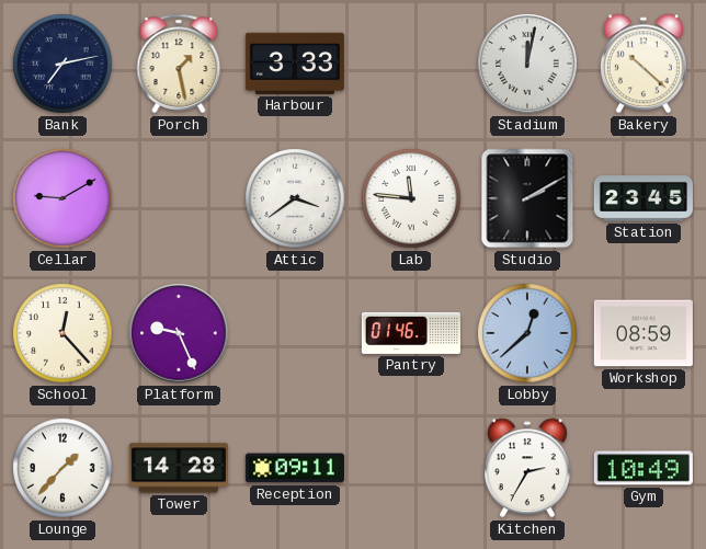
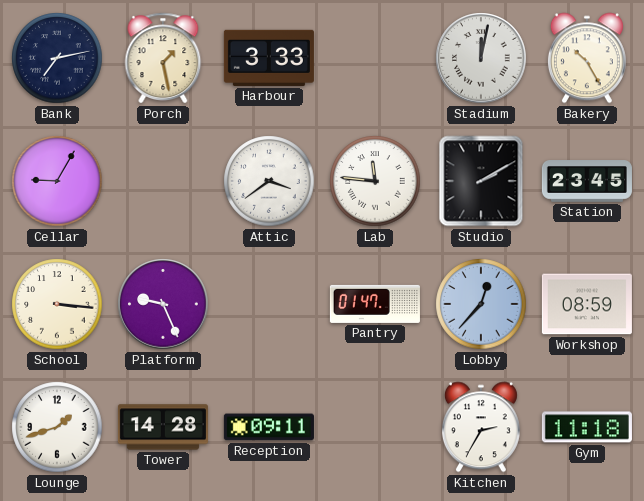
Bakery: 10:22 -> 10:25 (587, 58)
Cellar: 9:10 -> 9:05 (57, 181)
School: 12:23 -> 3:16 (57, 304)
Pantry: 01:46 -> 01:47 (375, 304)
Lobby: 12:38 -> 12:37 (481, 304)
Lounge: 1:37 -> 1:42 (57, 427)
Gym: 10:49 -> 11:18 (587, 427)
